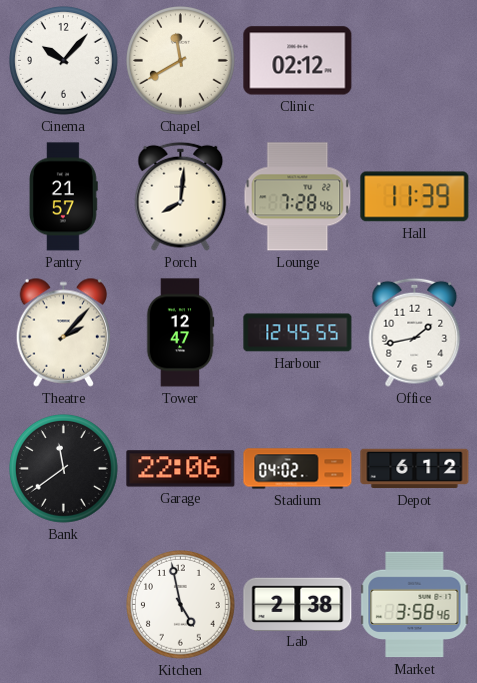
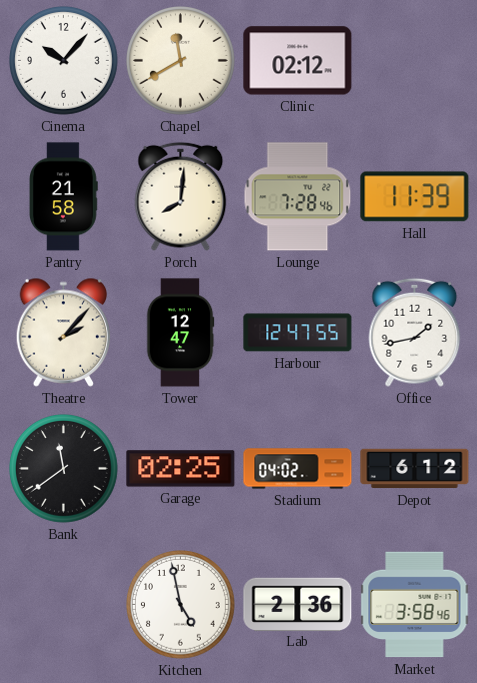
Pantry: 21:57 -> 21:58 (64, 197)
Harbour: 12:45 -> 12:47 (298, 333)
Garage: 22:06 -> 02:25 (181, 469)
Lab: 2:38 -> 2:36 (298, 604)
